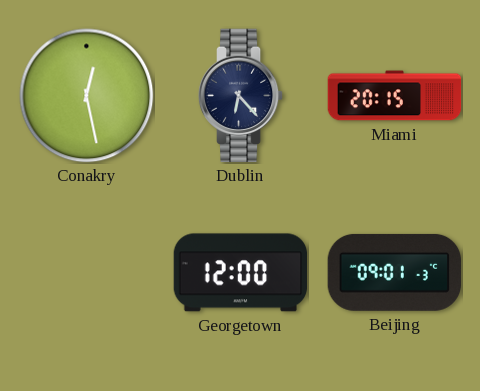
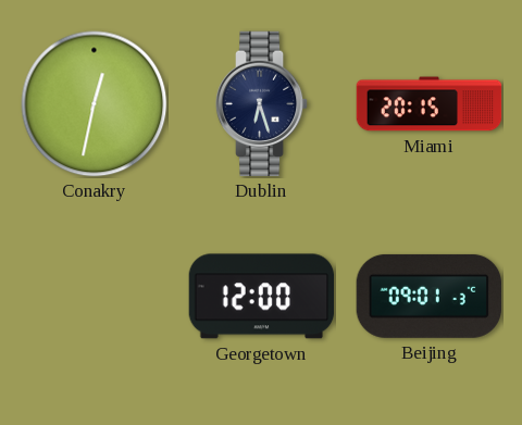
Conakry: 12:28 -> 12:32 (95, 104)
Dublin: 6:23 -> 6:27 (262, 104)
